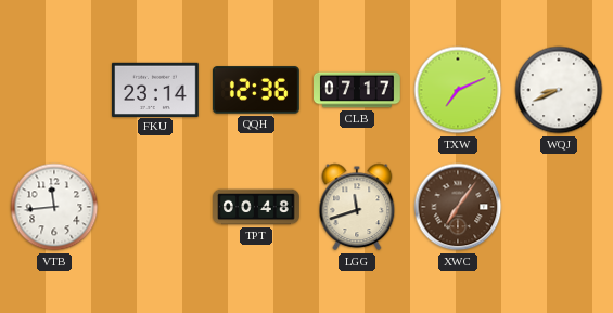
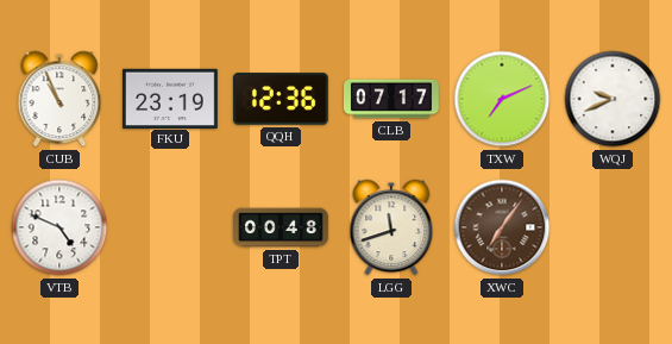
CUB: none -> 10:56 (59, 99)
FKU: 23:14 -> 23:19 (171, 98)
WQJ: 8:41 -> 9:41 (613, 99)
VTB: 11:44 -> 4:49 (59, 227)
